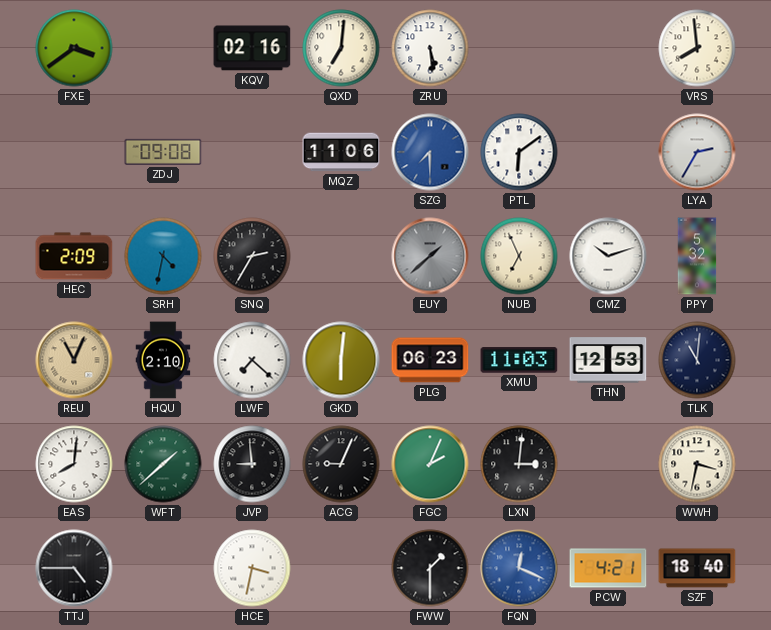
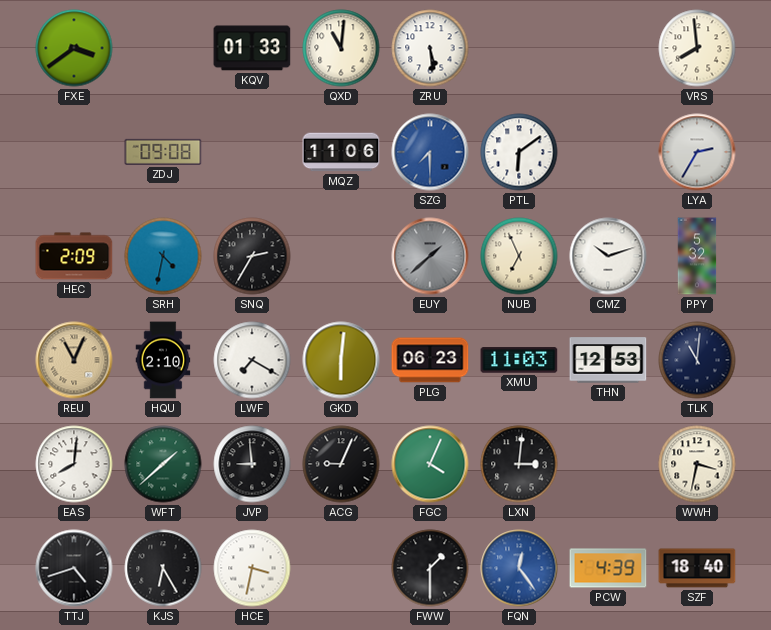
KQV: 02:16 -> 01:33 (252, 48)
QXD: 7:01 -> 11:01 (341, 48)
LWF: 7:22 -> 7:20 (252, 360)
FGC: 2:04 -> 4:04 (430, 464)
TTJ: 4:45 -> 4:42 (74, 568)
KJS: none -> 6:25 (163, 568)
FQN: 12:19 -> 12:24 (519, 568)
PCW: 4:21 -> 4:39 (608, 568)
